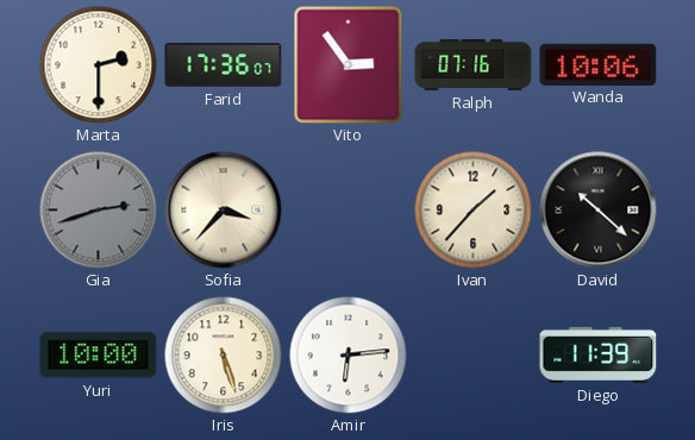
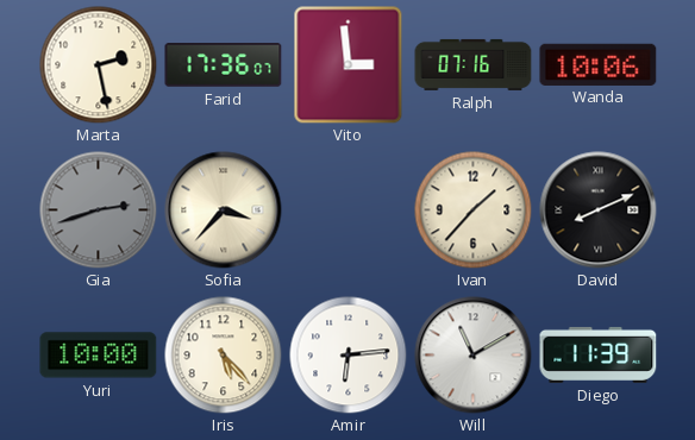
Marta: 2:30 -> 2:28 (99, 65)
Vito: 2:54 -> 2:59 (349, 65)
David: 10:22 -> 8:11 (599, 210)
Iris: 5:27 -> 5:23 (224, 356)
Will: none -> 11:10 (474, 356)
